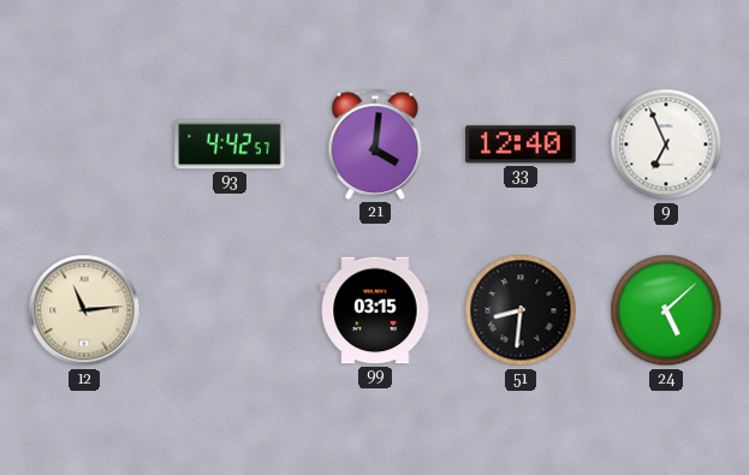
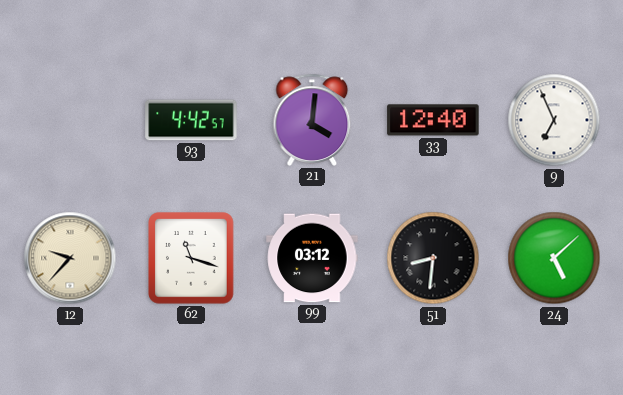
12: 11:14 -> 9:37 (70, 258)
62: none -> 11:18 (191, 258)
99: 03:15 -> 03:12 (312, 258)
